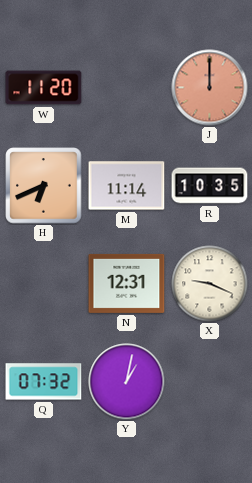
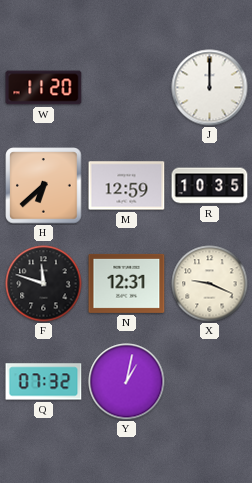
J dial: salmon -> white (210, 88)
H: 6:41 -> 6:38 (44, 186)
M: 11:14 -> 12:59 (127, 186)
F: none -> 11:48 (44, 284)
